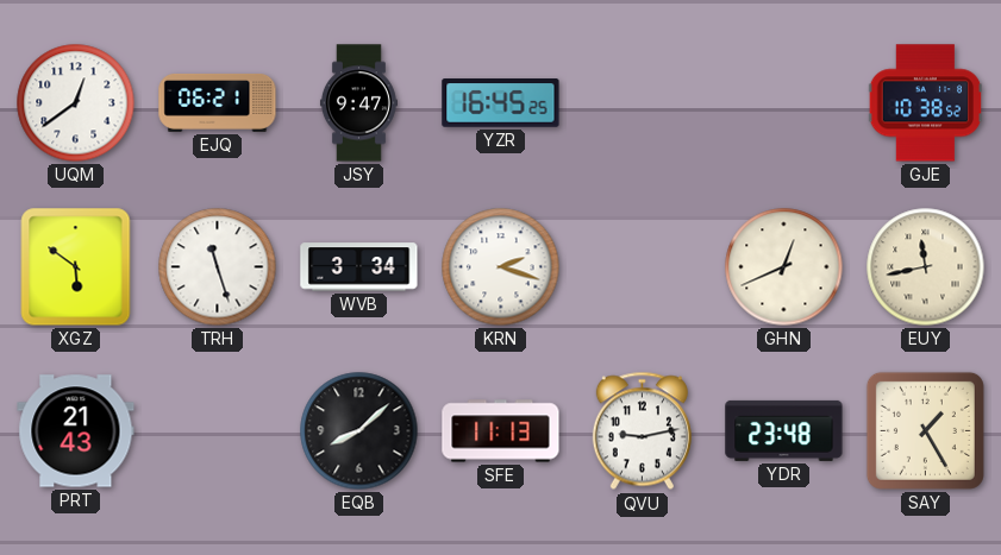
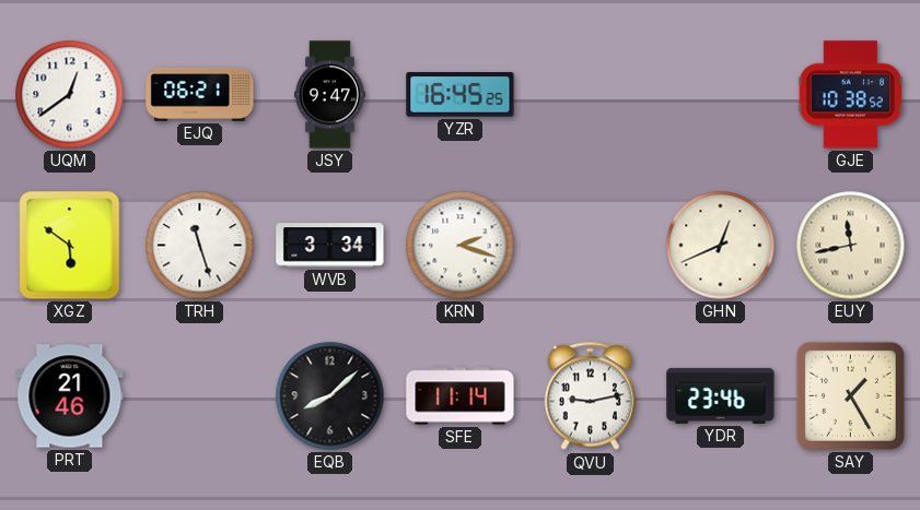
PRT: 21:43 -> 21:46 (70, 396)
SFE: 11:13 -> 11:14 (461, 396)
YDR: 23:48 -> 23:46 (721, 395)
